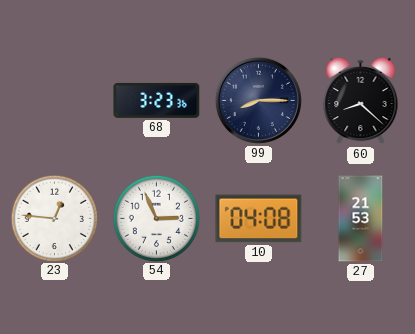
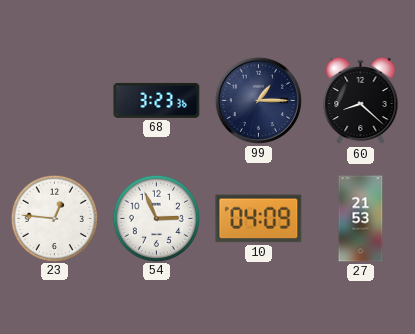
99: 8:15 -> 1:15 (258, 100)
10: 04:08 -> 04:09 (259, 219)
